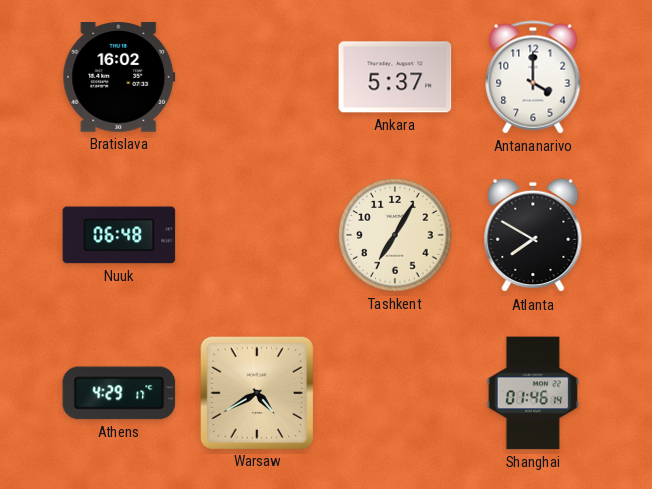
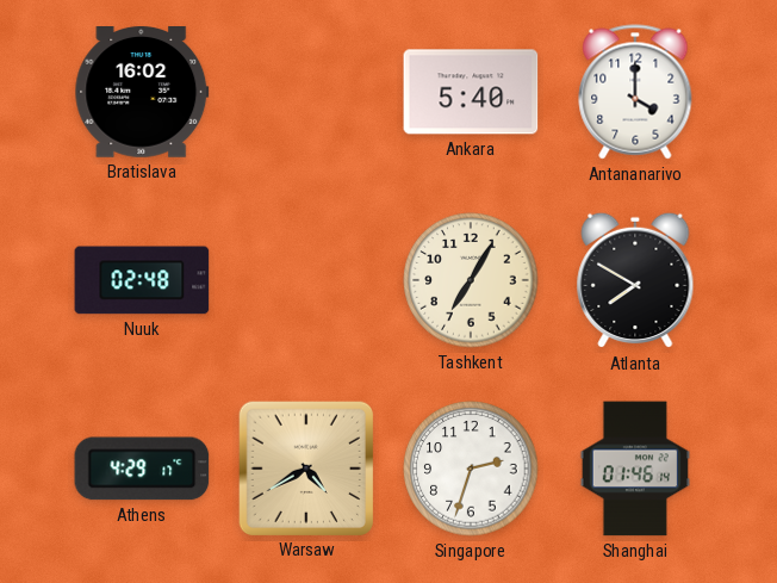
Ankara: 5:37 -> 5:40 (471, 92)
Nuuk: 06:48 -> 02:48 (142, 280)
Singapore: none -> 2:33 (471, 469)
